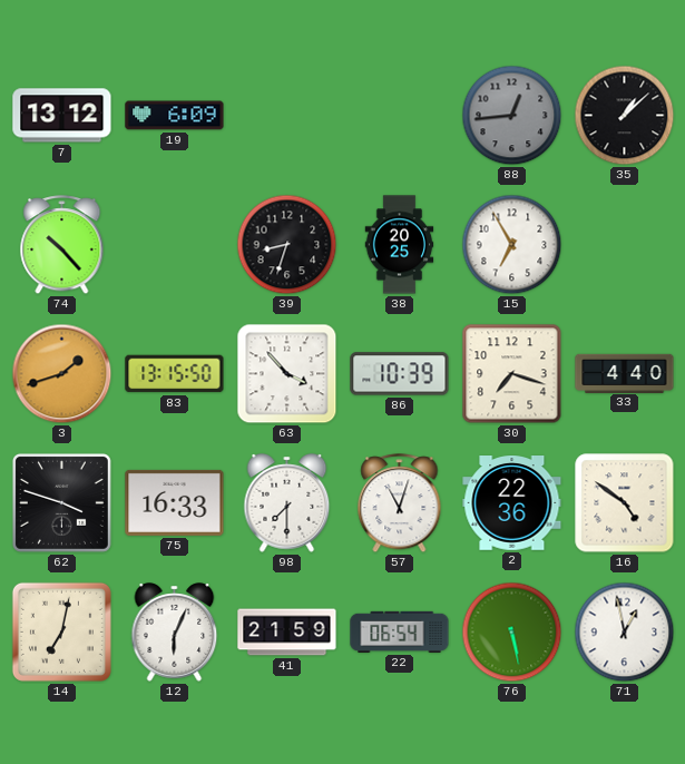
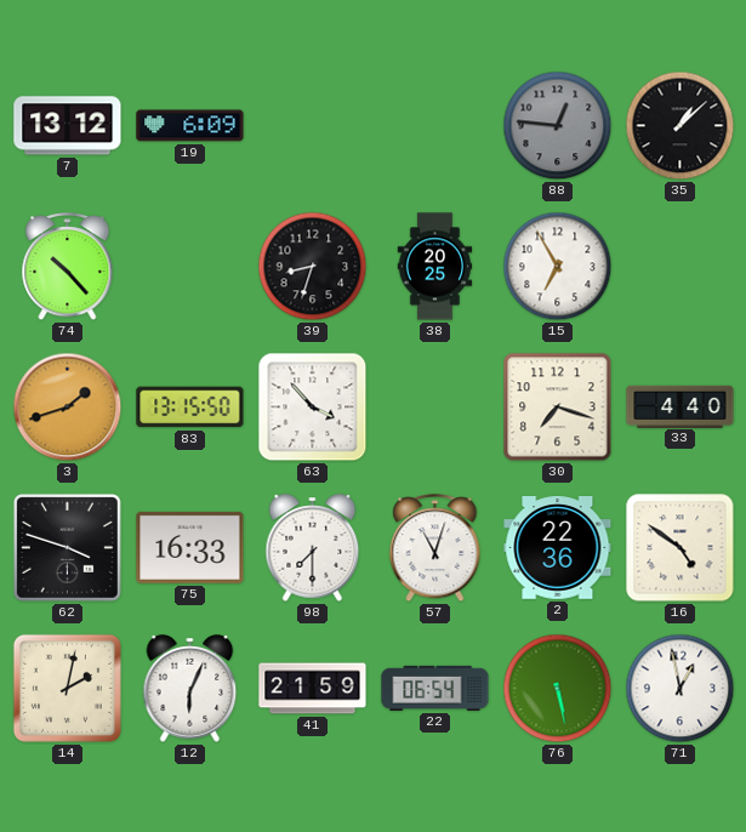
88: 12:44 -> 12:46 (558, 126)
86: 10:39 -> none (400, 374)
14: 7:02 -> 2:02 (67, 688)
